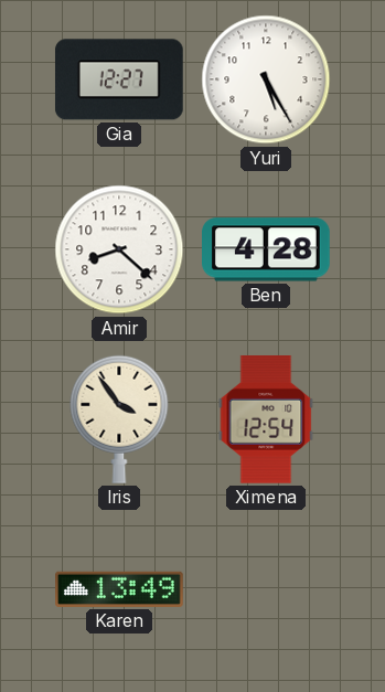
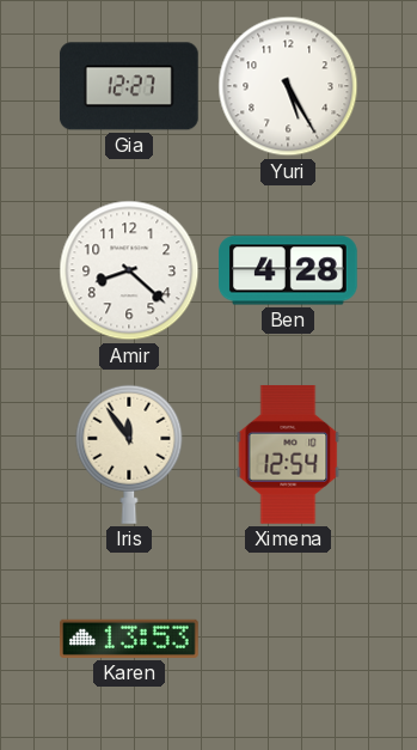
Iris: 3:54 -> 11:54 (129, 455)
Karen: 13:49 -> 13:53 (130, 639)
